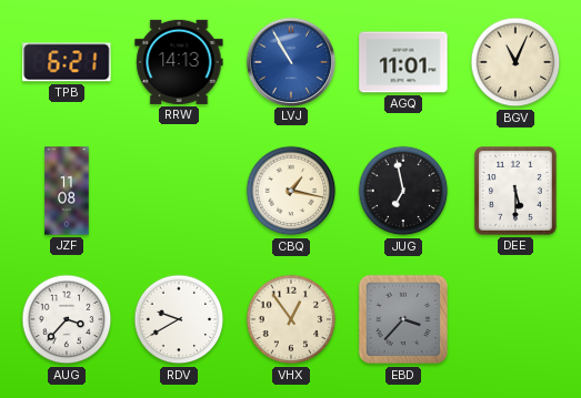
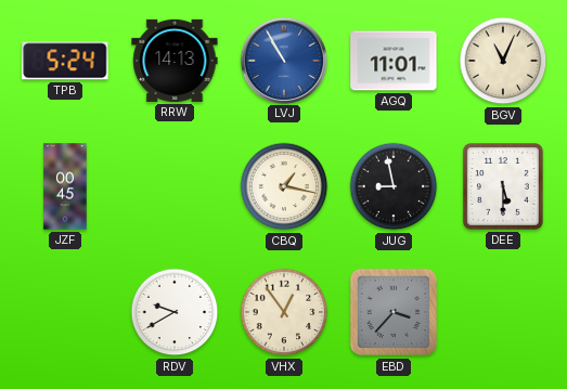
TPB: 6:21 -> 5:24 (65, 61)
JZF: 11:08 -> 00:45 (65, 186)
JUG: 6:58 -> 8:58 (394, 186)
AUG: 3:37 -> none (67, 319)
